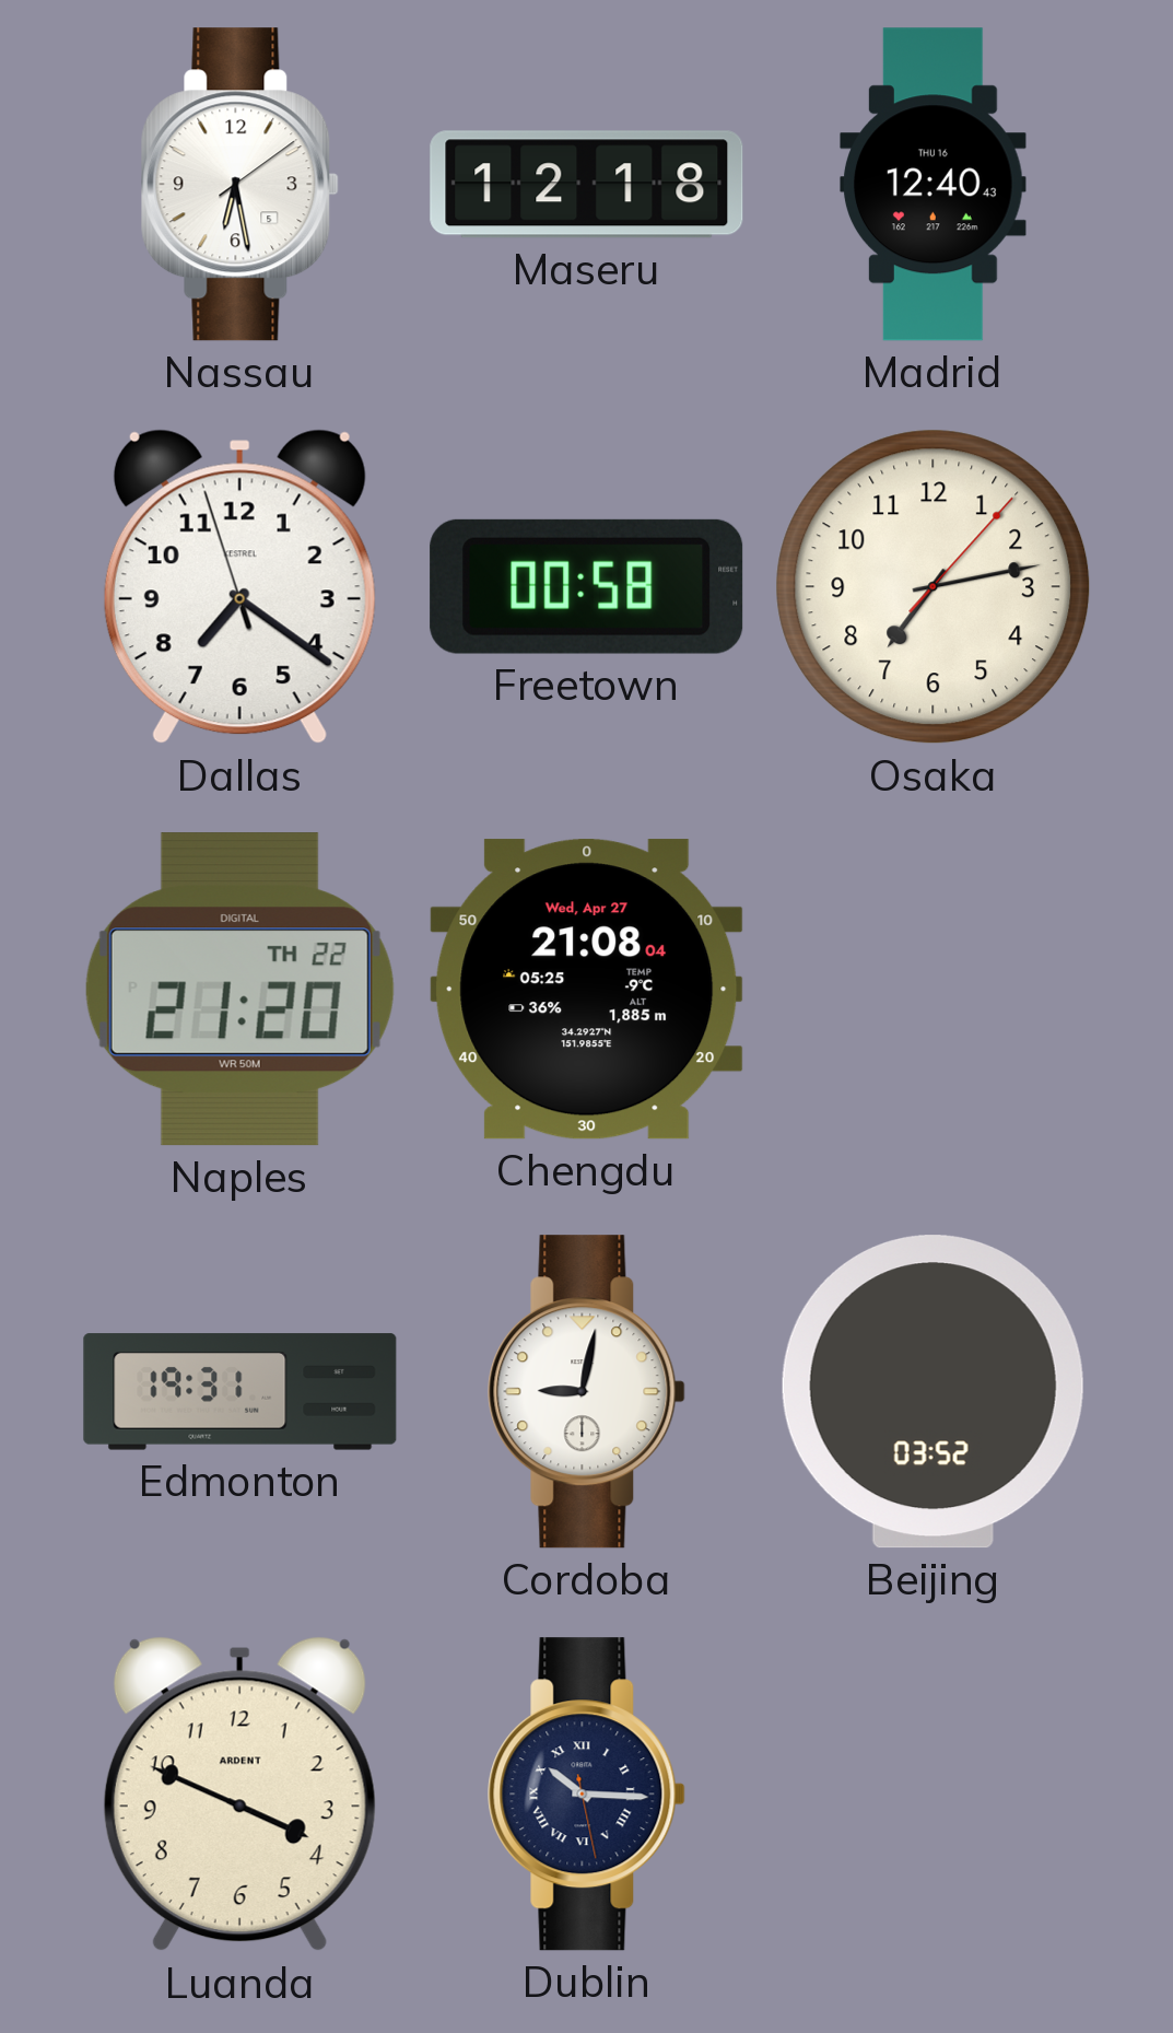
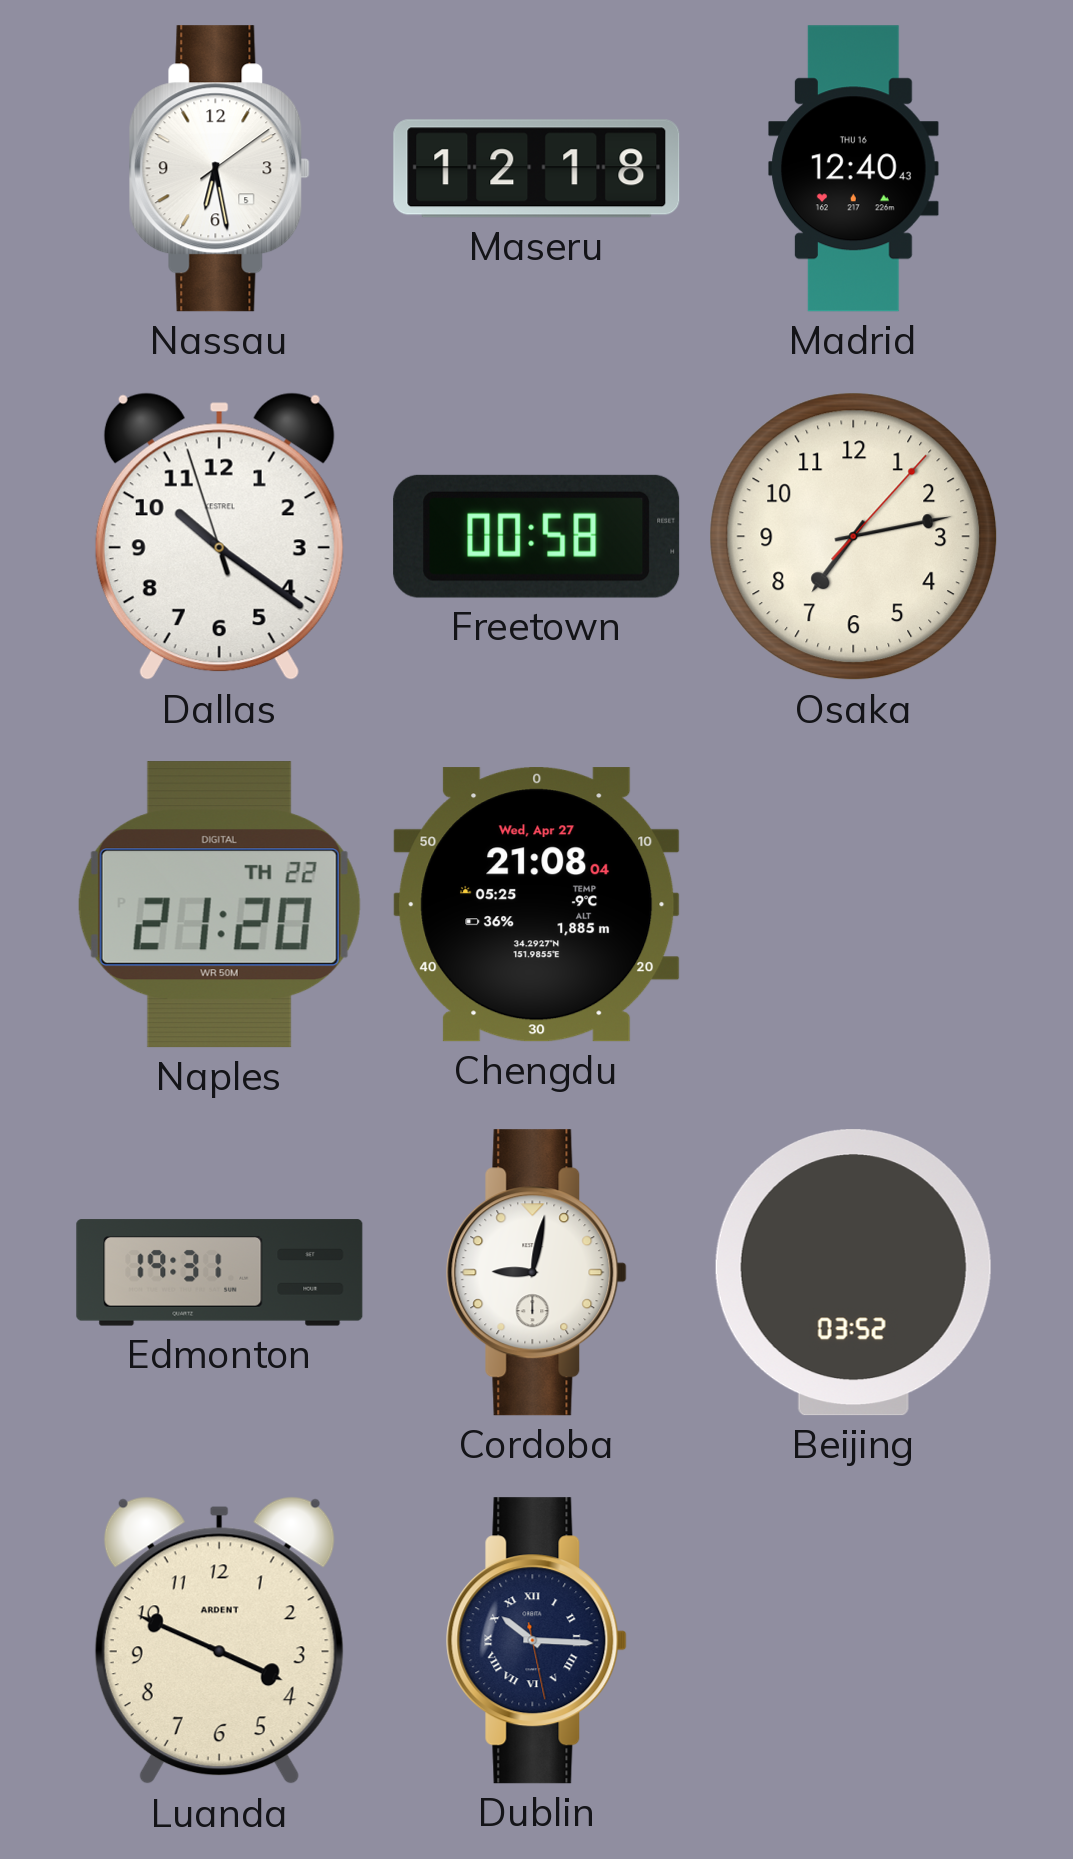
Dallas: 7:20 -> 10:20 (219, 537)
